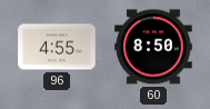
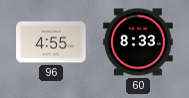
60: 8:50 -> 8:33 (138, 42)
